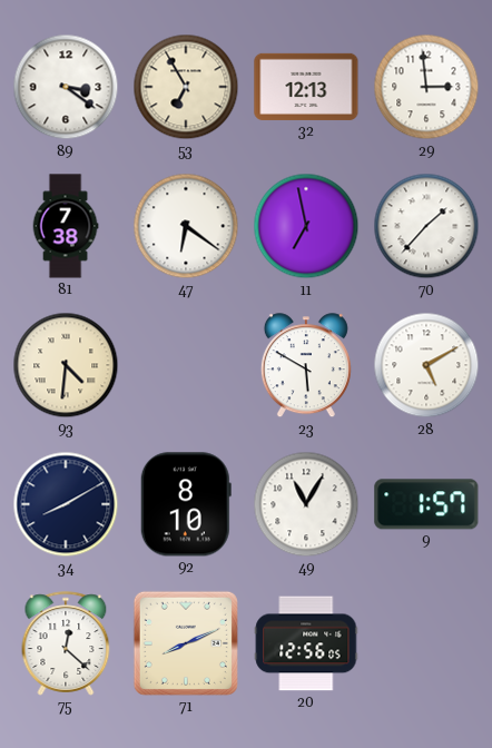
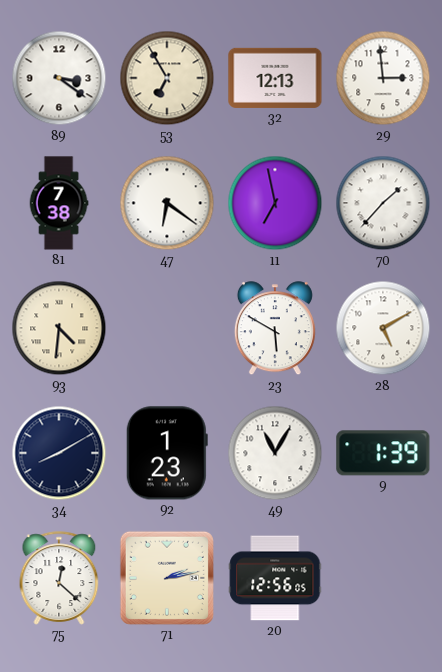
92: 8:10 -> 1:23 (167, 453)
9: 1:57 -> 1:39 (383, 453)
71: 8:11 -> 2:13 (167, 578)
